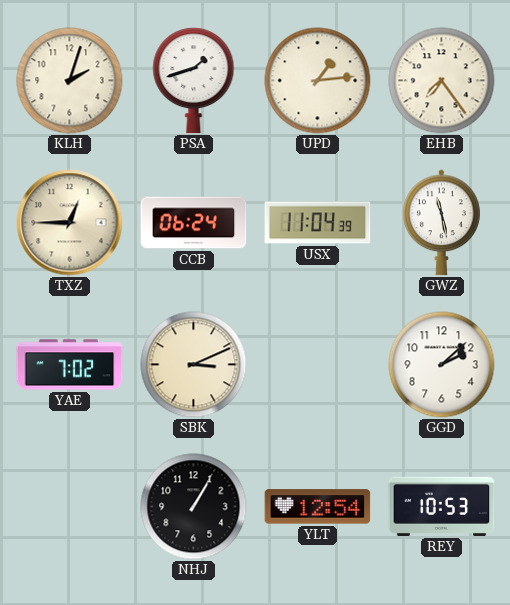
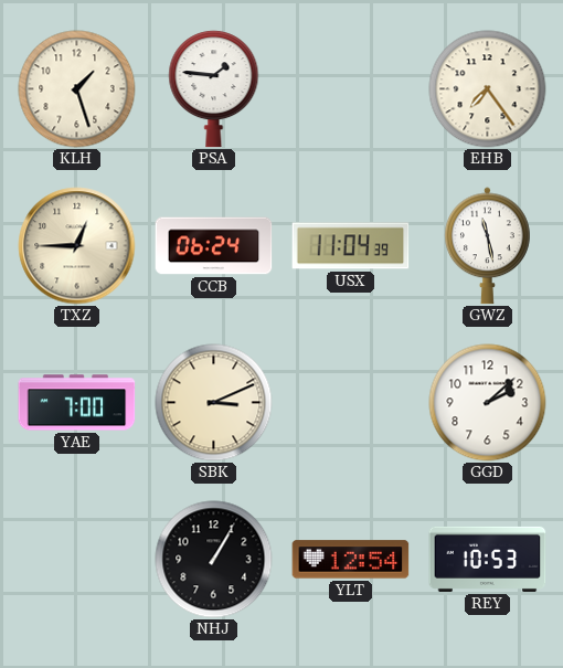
KLH: 2:03 -> 1:27 (77, 89)
PSA: 1:42 -> 1:46 (214, 89)
UPD: 1:14 -> none (318, 81)
YAE: 7:02 -> 7:00 (77, 403)
